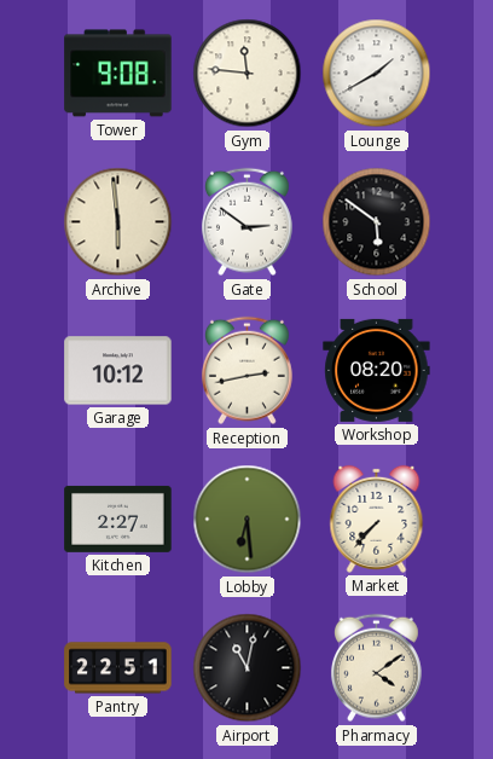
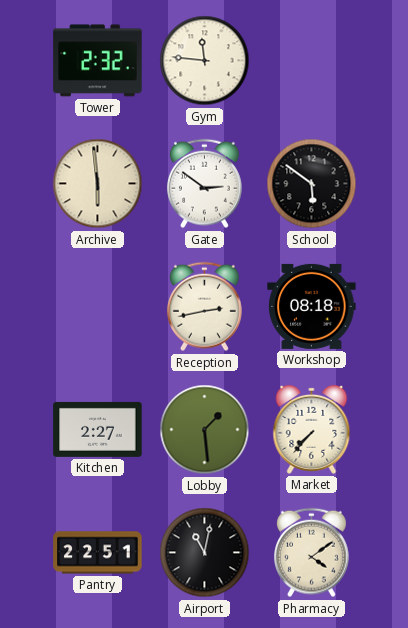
Tower: 9:08 -> 2:32 (98, 61)
Lounge: 1:40 -> none (377, 74)
Garage: 10:12 -> none (118, 371)
Workshop: 08:20 -> 08:18 (312, 306)
Lobby: 6:29 -> 1:29 (205, 430)
